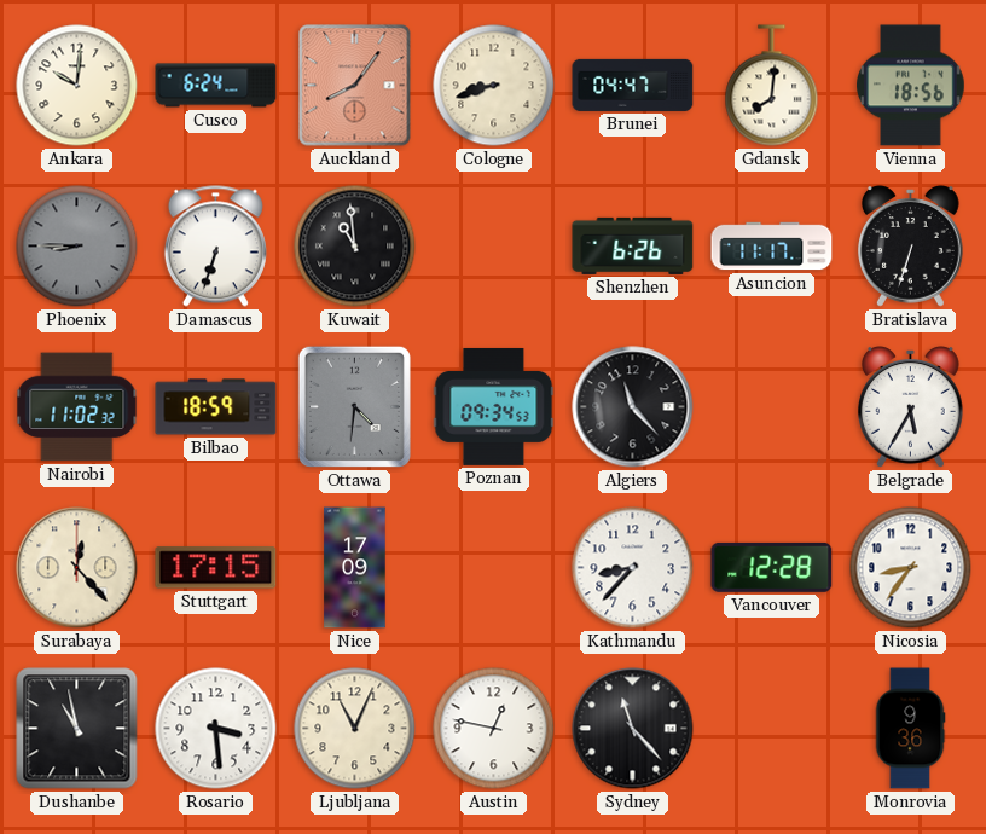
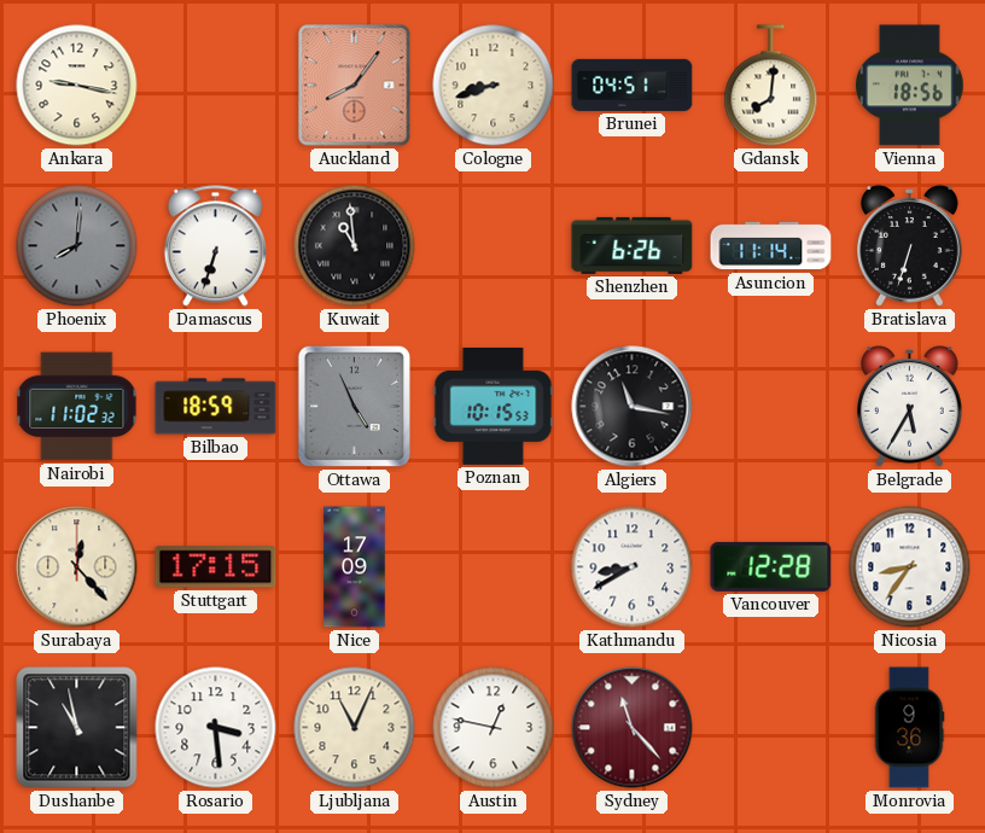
Ankara: 10:01 -> 9:17 (77, 86)
Cusco: 6:24 -> none (216, 86)
Brunei: 04:47 -> 04:51 (633, 85)
Phoenix: 8:45 -> 8:01 (77, 246)
Asuncion: 11:17 -> 11:14 (771, 246)
Ottawa: 4:31 -> 4:56 (354, 406)
Poznan: 09:34 -> 10:15 (494, 406)
Algiers: 11:23 -> 11:17 (633, 407)
Kathmandu: 8:37 -> 8:40 (633, 567)
Sydney dial: black -> burgundy (633, 728)
